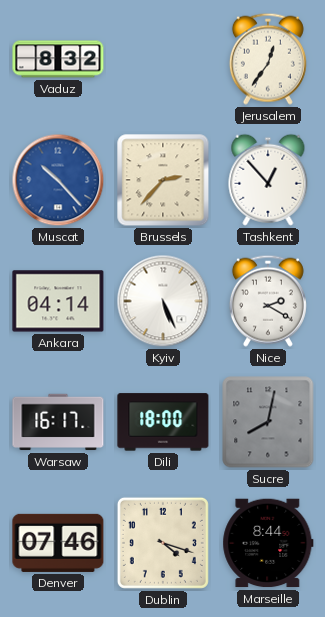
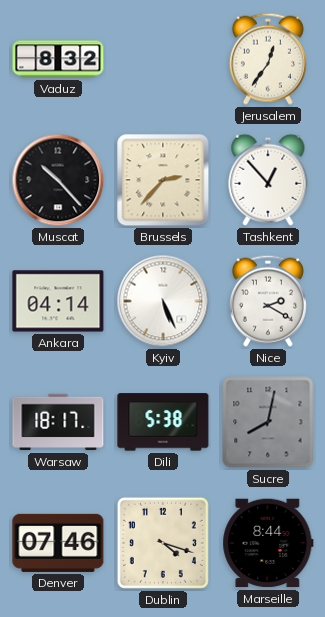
Muscat dial: blue -> black (58, 180)
Warsaw: 16:17 -> 18:17 (58, 422)
Dili: 18:00 -> 5:38 (163, 422)
